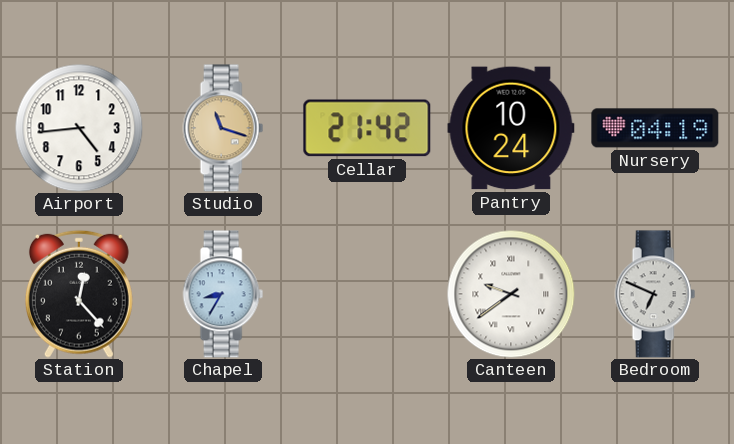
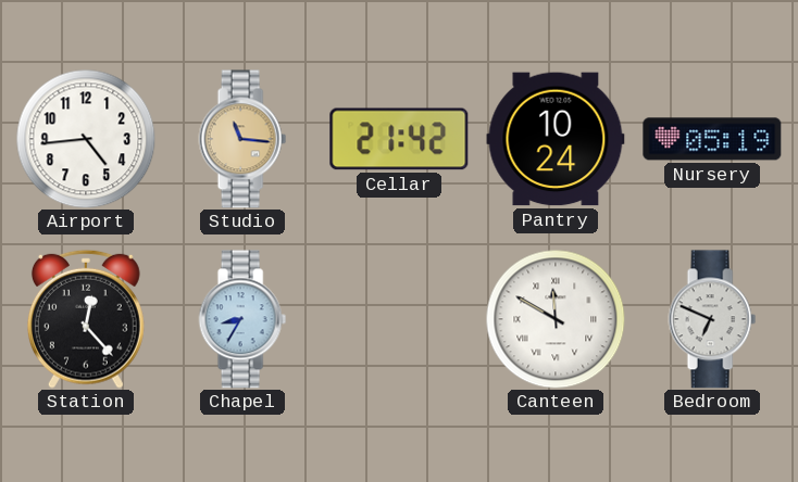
Studio: 11:18 -> 11:16 (242, 139)
Nursery: 04:19 -> 05:19 (712, 139)
Canteen: 9:39 -> 11:50 (556, 319)
